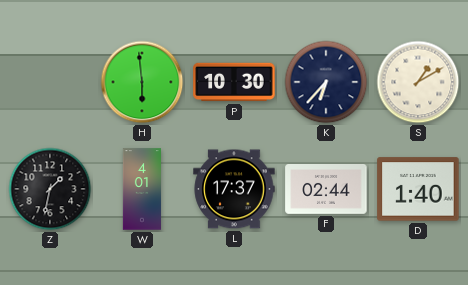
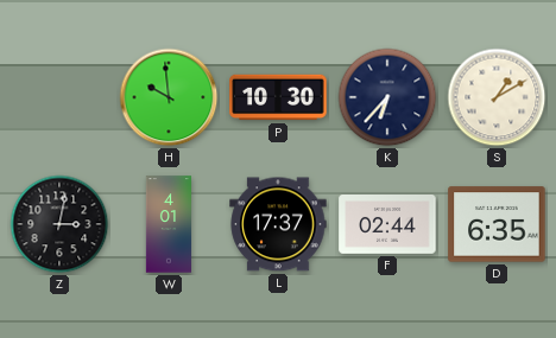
H: 5:59 -> 9:59 (169, 97)
Z: 1:32 -> 3:02 (59, 224)
D: 1:40 -> 6:35 (497, 224)
